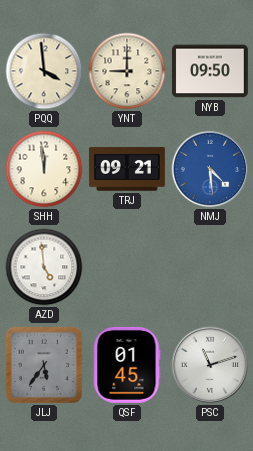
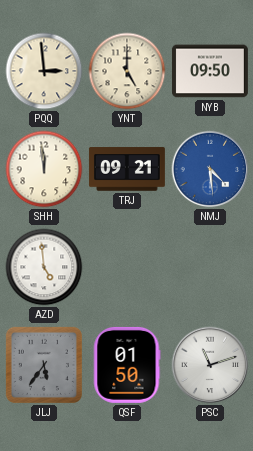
PQQ: 3:59 -> 2:59 (44, 71)
YNT: 9:00 -> 5:00 (127, 71)
QSF: 01:45 -> 01:50 (127, 365)
